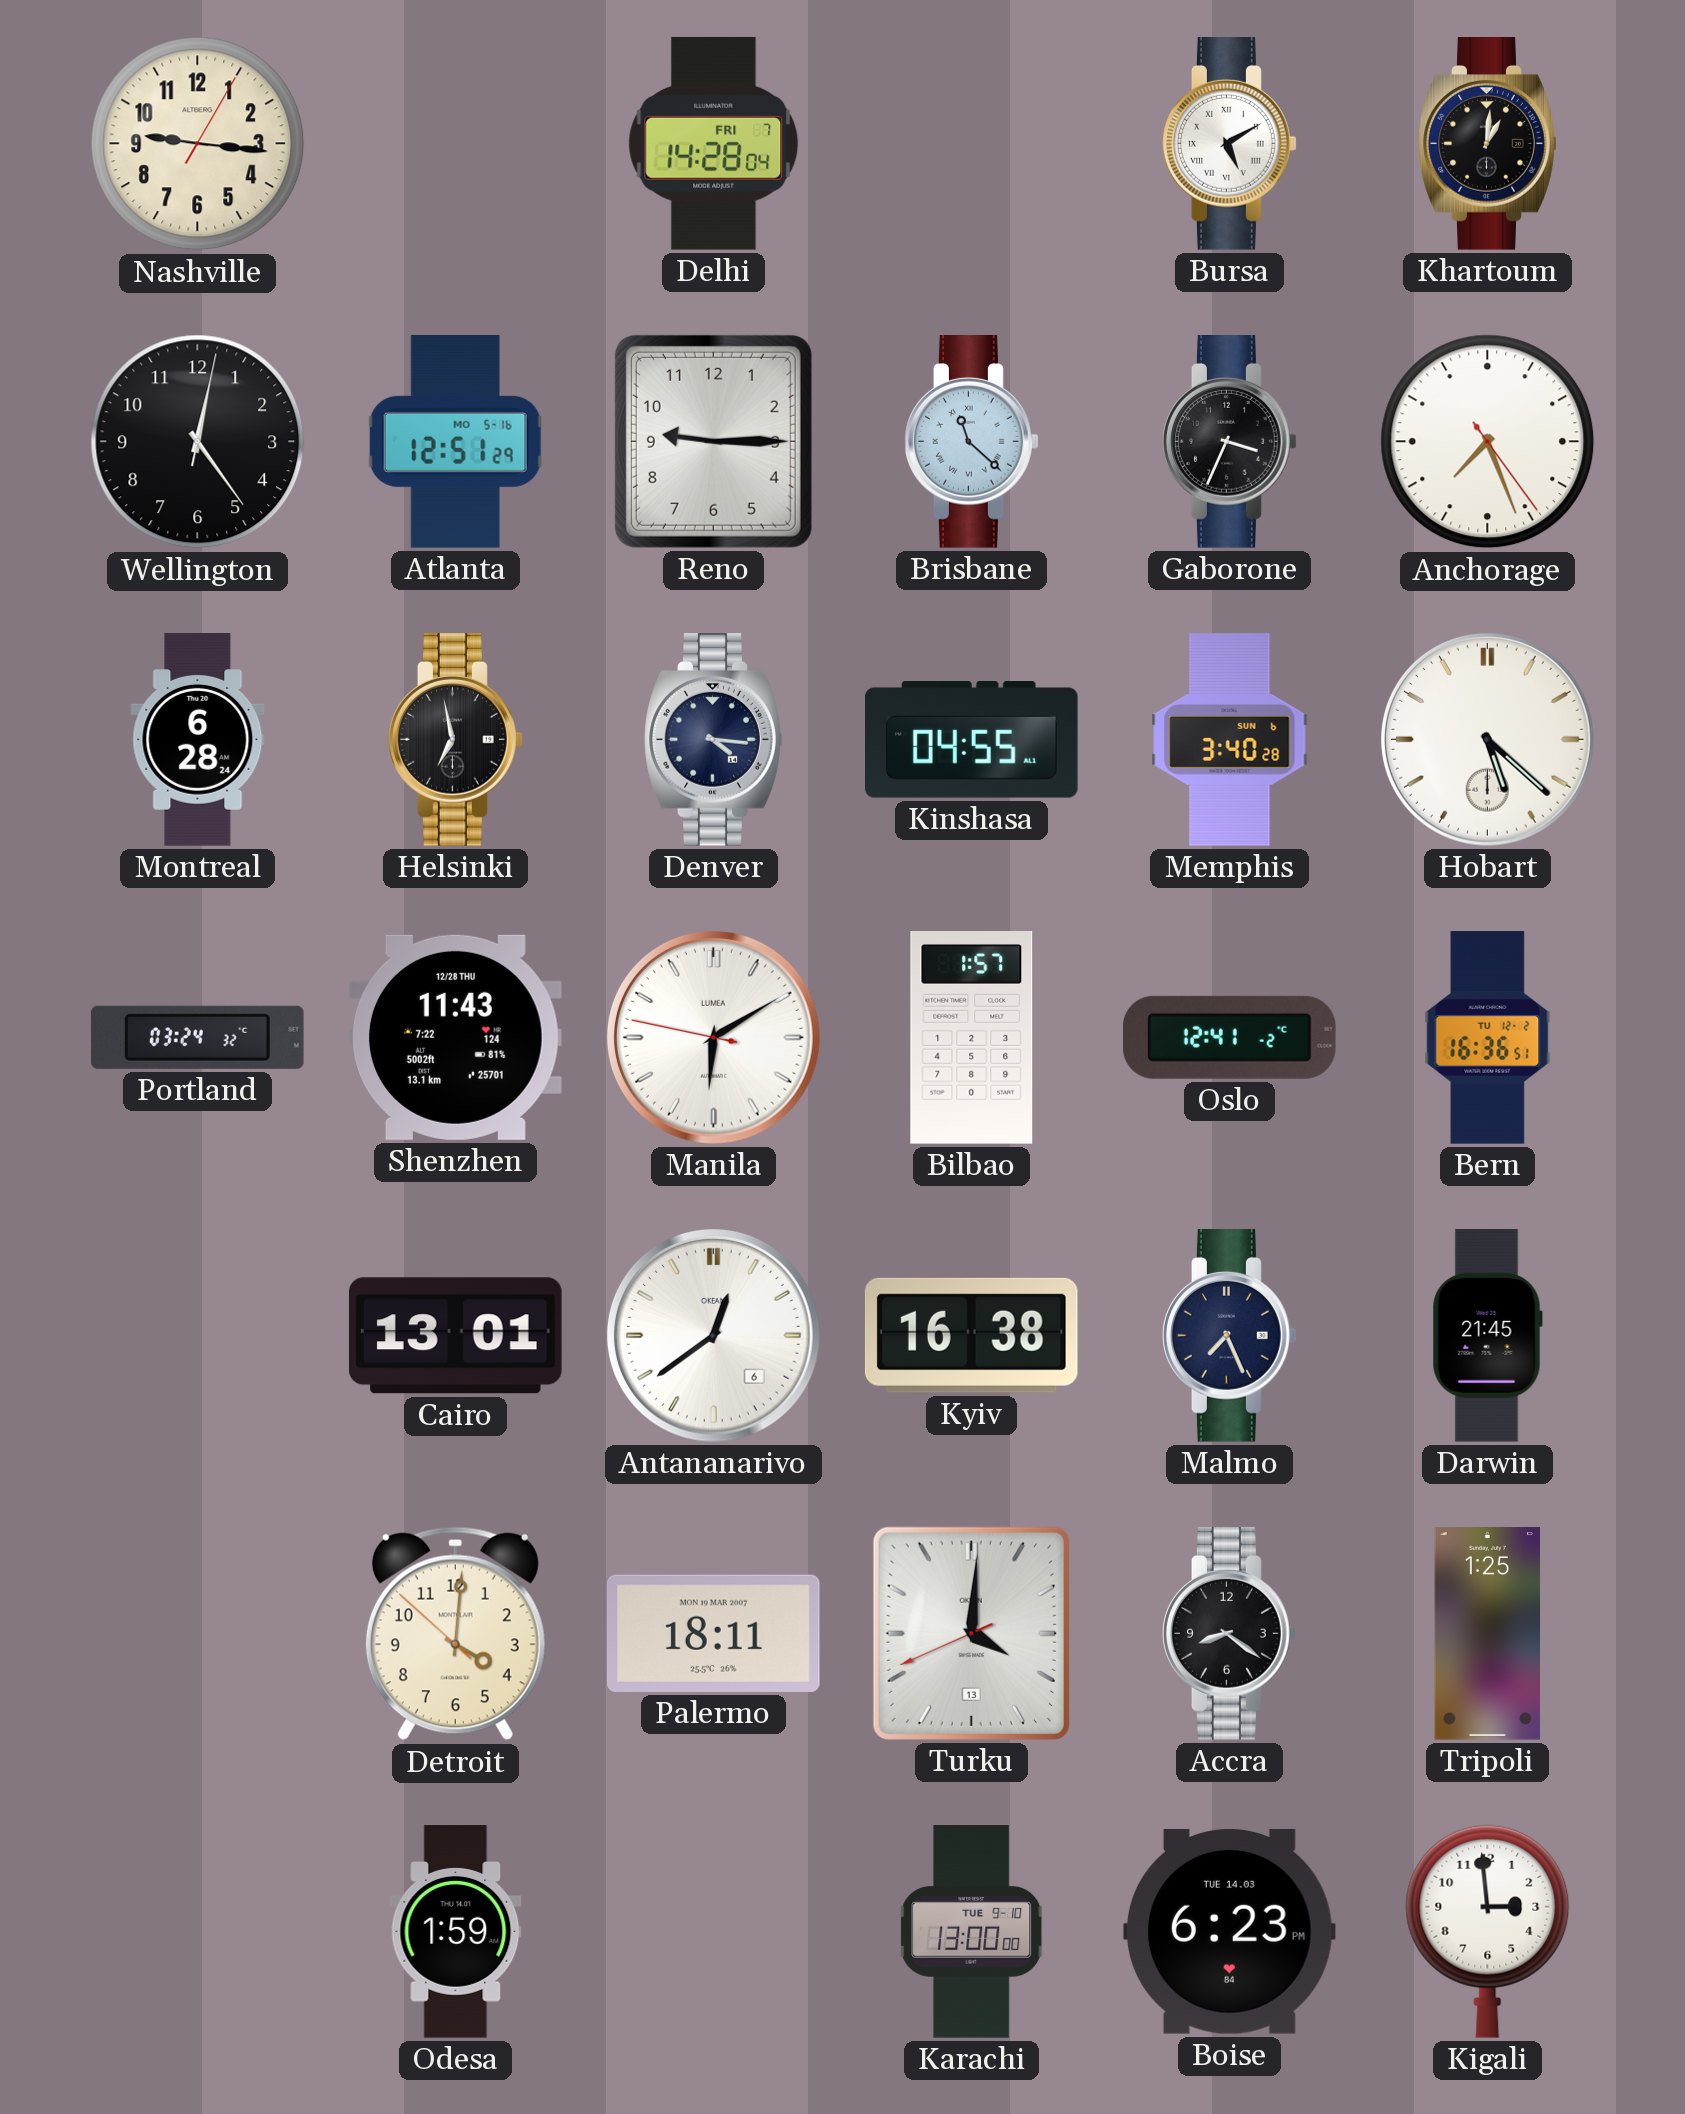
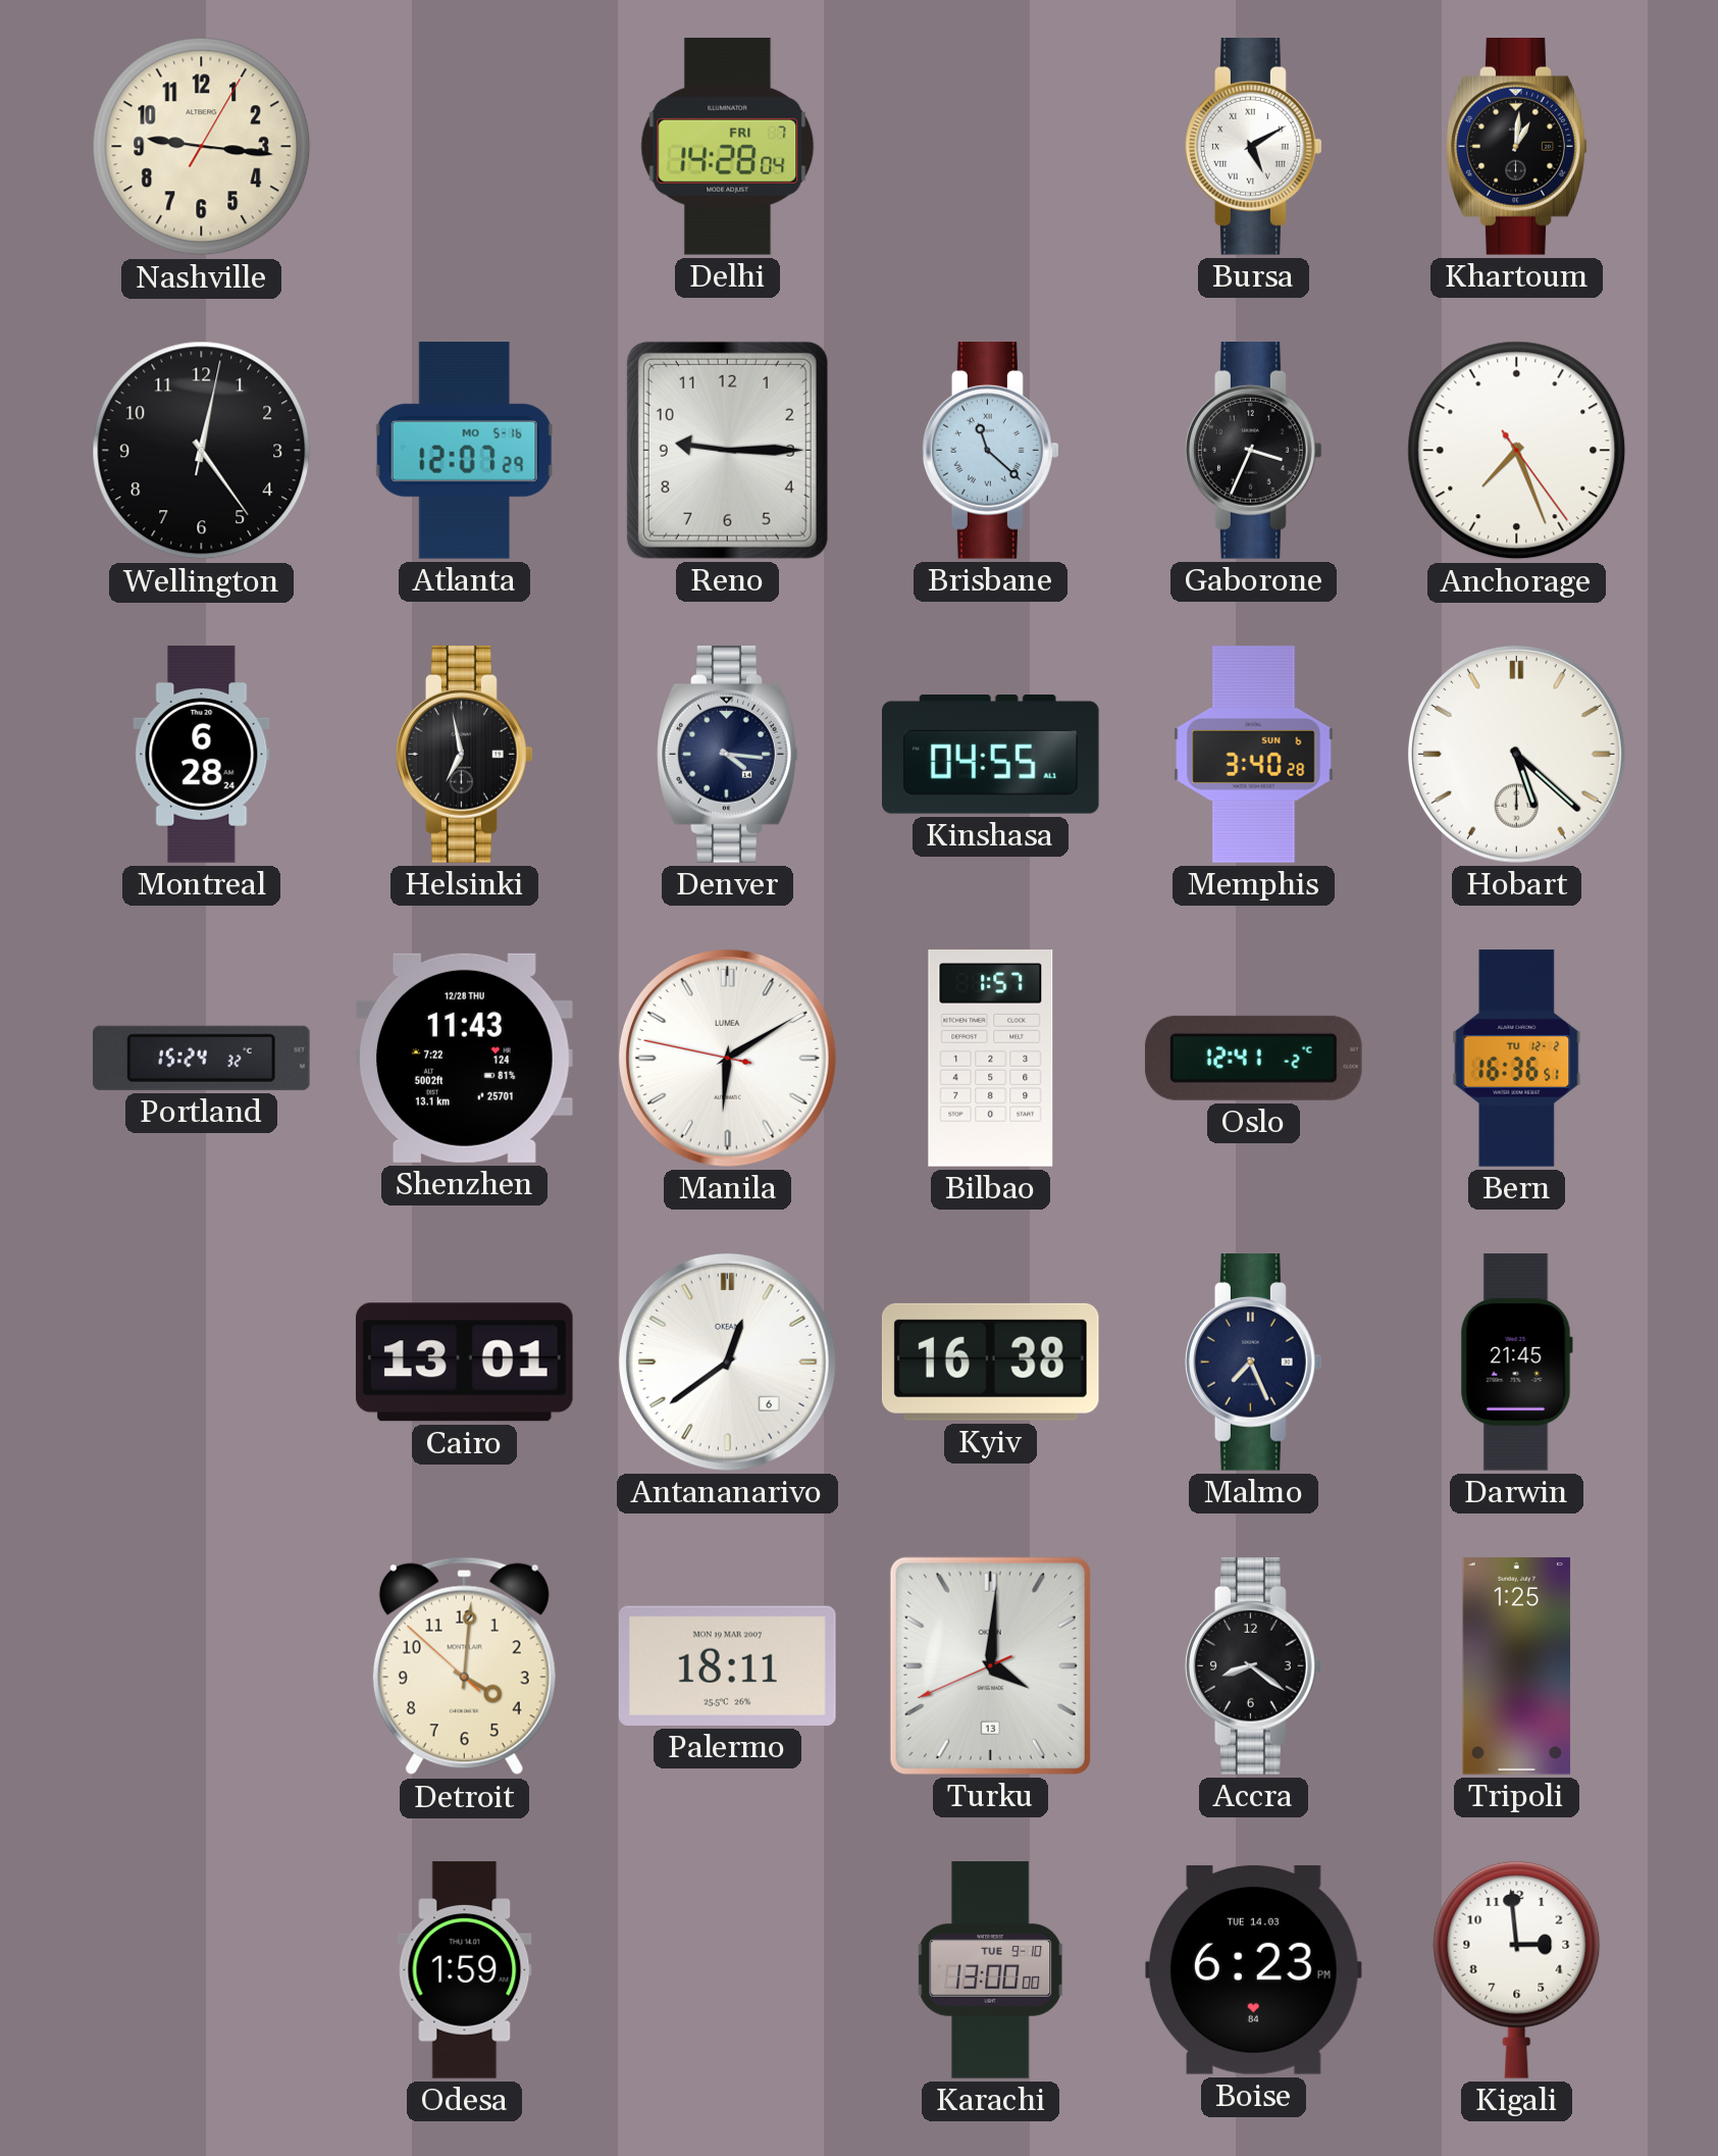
Atlanta: 12:51 -> 12:07 (464, 451)
Portland: 03:24 -> 15:24 (201, 1058)
